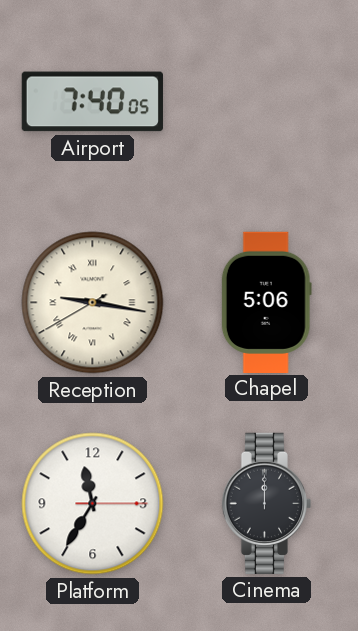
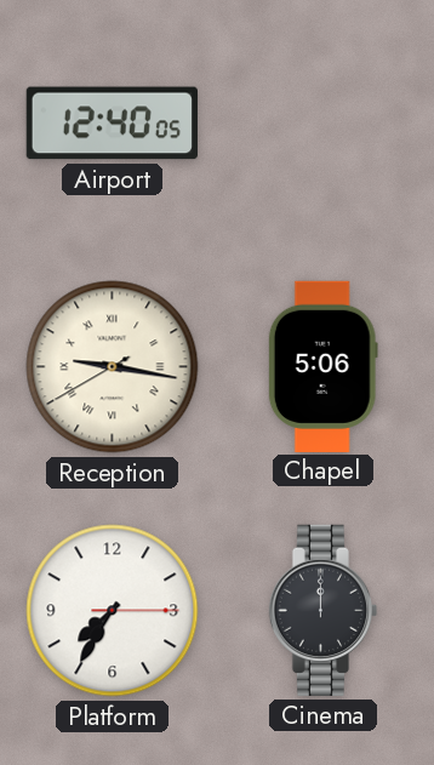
Airport: 7:40 -> 12:40 (112, 124)
Platform: 11:35 -> 7:35 (113, 611)
